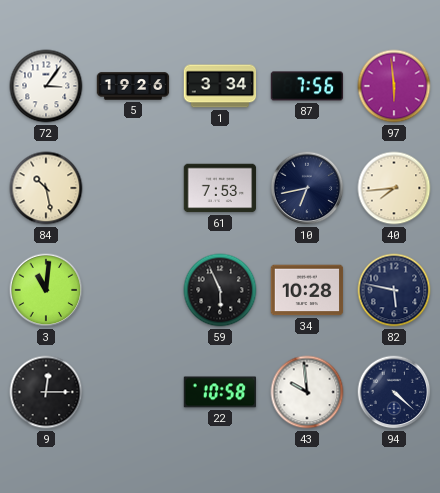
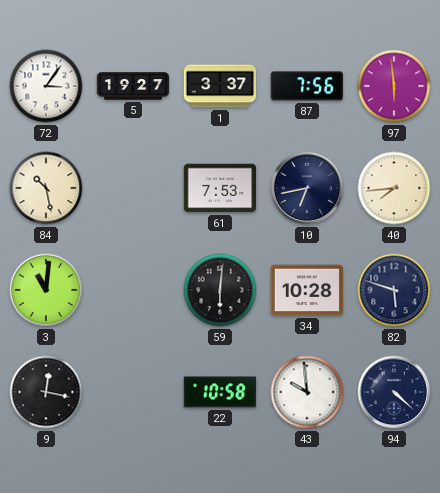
5: 19:26 -> 19:27 (133, 86)
1: 3:34 -> 3:37 (220, 86)
59: 5:56 -> 6:01 (220, 290)
82: 5:47 -> 5:48 (394, 290)
9: 12:15 -> 12:17 (46, 392)
